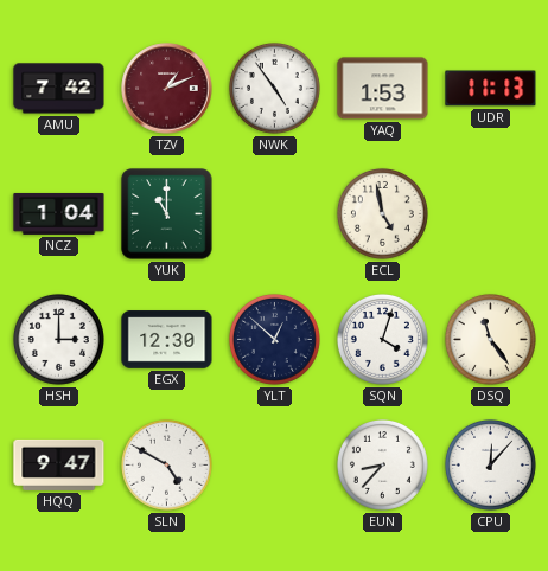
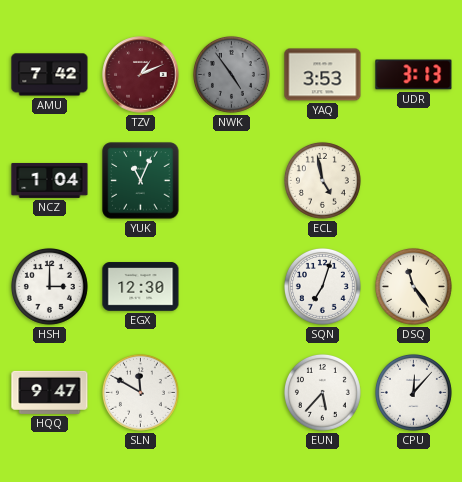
NWK dial: white -> grey (231, 74)
YAQ: 1:53 -> 3:53 (323, 75)
UDR: 11:13 -> 3:13 (414, 75)
YUK: 11:00 -> 11:04 (141, 181)
YLT: 12:52 -> none (274, 339)
SQN: 4:03 -> 7:03 (322, 286)
SLN: 4:50 -> 11:50 (140, 392)
EUN: 8:37 -> 5:37 (322, 392)
